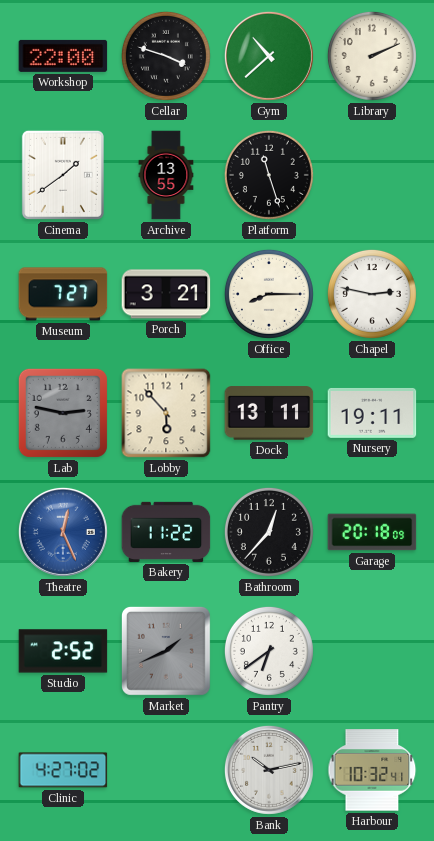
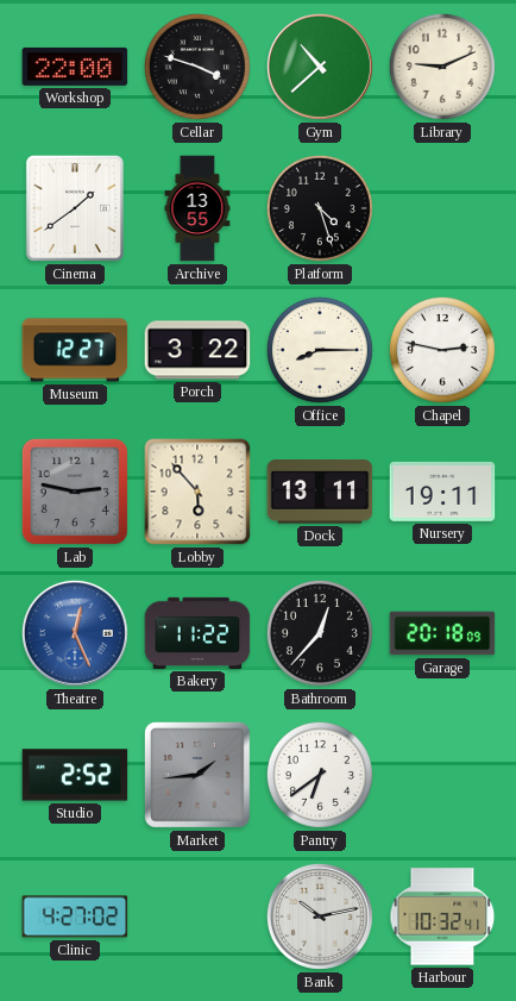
Library: 2:11 -> 9:11 (442, 67)
Platform: 11:27 -> 4:27 (320, 208)
Museum: 7:27 -> 12:27 (75, 350)
Porch: 3:21 -> 3:22 (197, 350)
Market: 1:41 -> 1:44 (197, 775)
